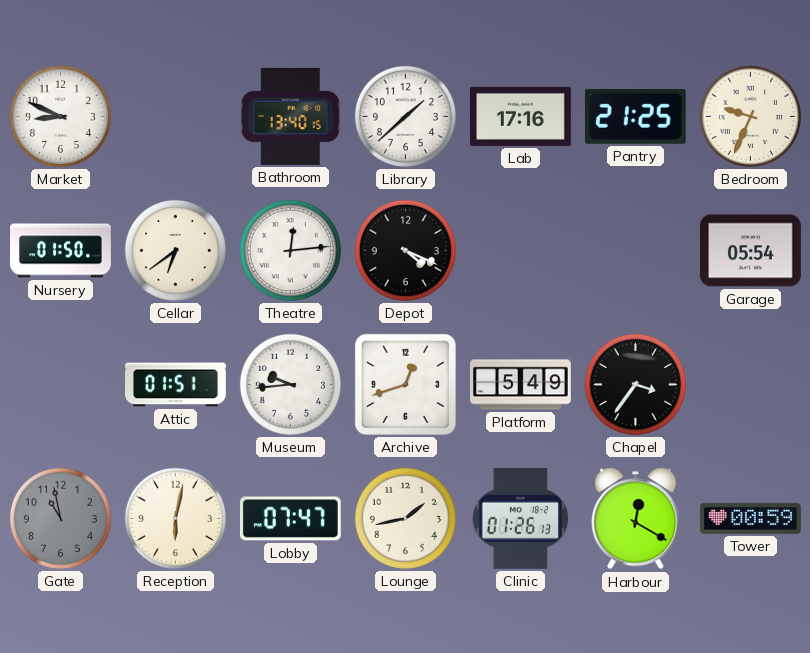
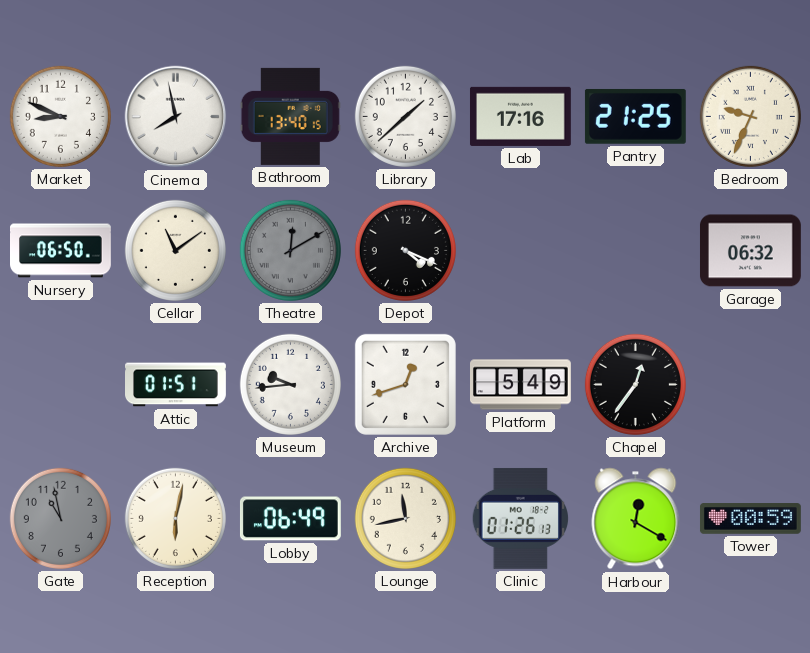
Cinema: none -> 7:58 (176, 117)
Nursery: 01:50 -> 06:50 (61, 251)
Cellar: 6:39 -> 11:09 (175, 250)
Theatre: 12:14 -> 12:10 (290, 250)
Theatre dial: white -> grey (290, 250)
Garage: 05:54 -> 06:32 (750, 251)
Chapel: 3:36 -> 12:36 (635, 384)
Lobby: 07:47 -> 06:49 (290, 519)
Lounge: 1:43 -> 11:43 (405, 518)
